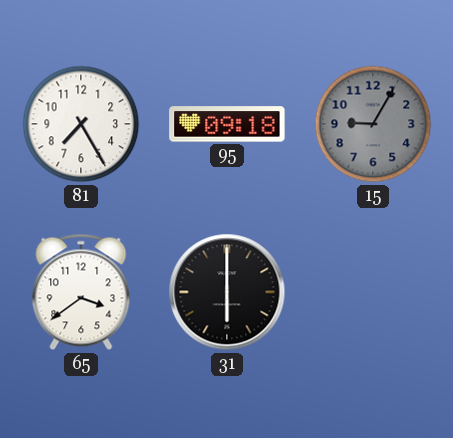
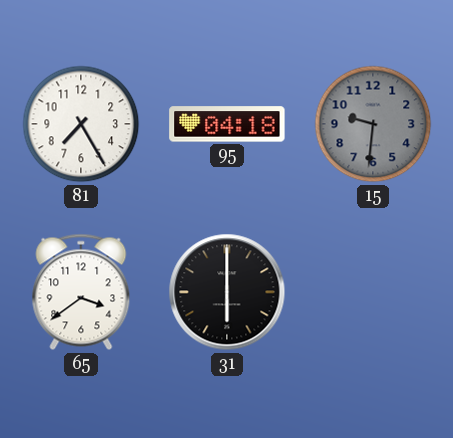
95: 09:18 -> 04:18 (227, 124)
15: 9:05 -> 9:31 (373, 124)
